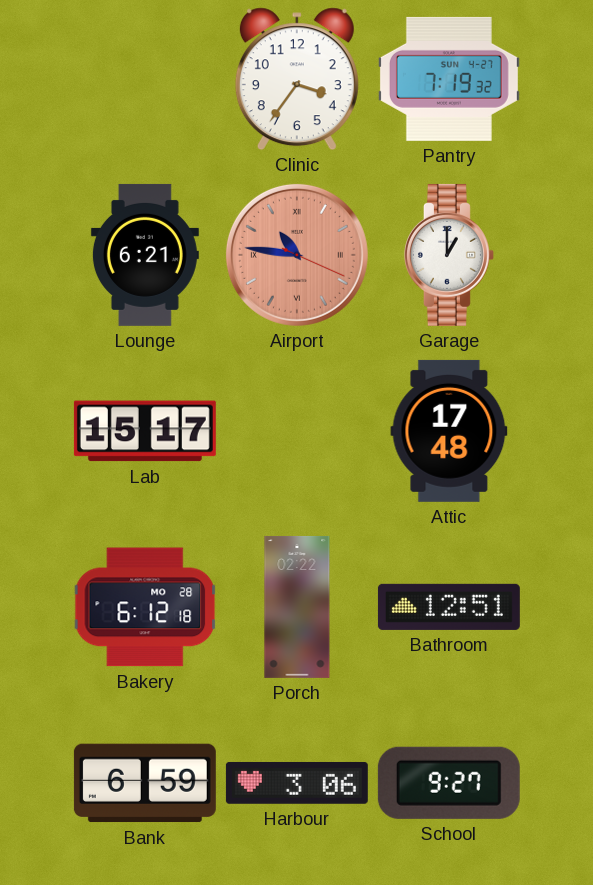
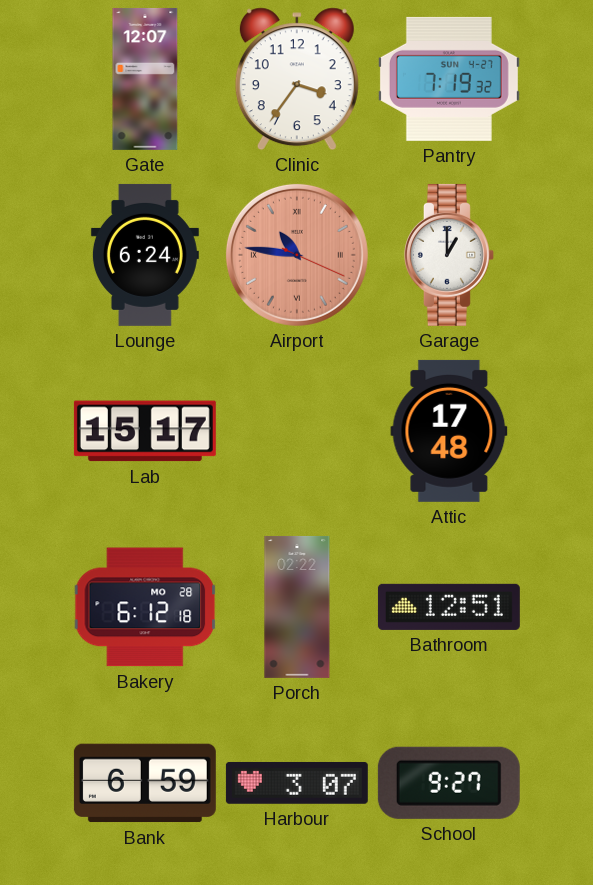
Gate: none -> 12:07 (145, 79)
Lounge: 6:21 -> 6:24 (145, 255)
Harbour: 3:06 -> 3:07 (297, 783)
